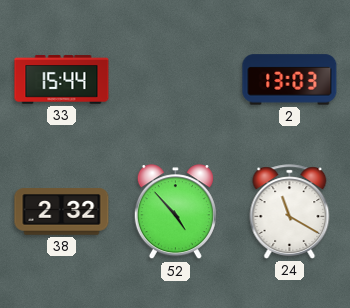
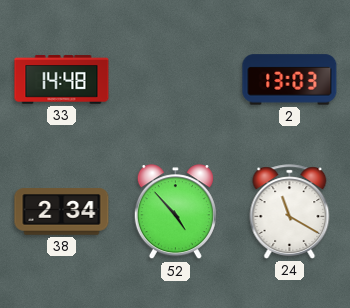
33: 15:44 -> 14:48 (62, 80)
38: 2:32 -> 2:34 (62, 212)
